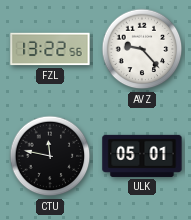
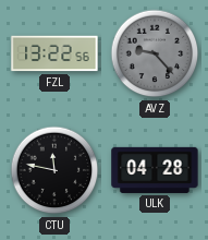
AVZ dial: white -> grey (155, 53)
ULK: 05:01 -> 04:28 (155, 170)
